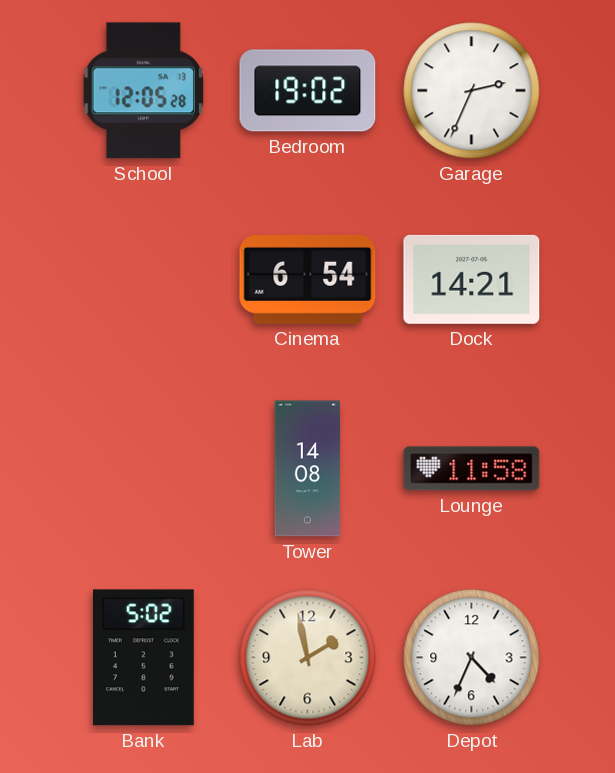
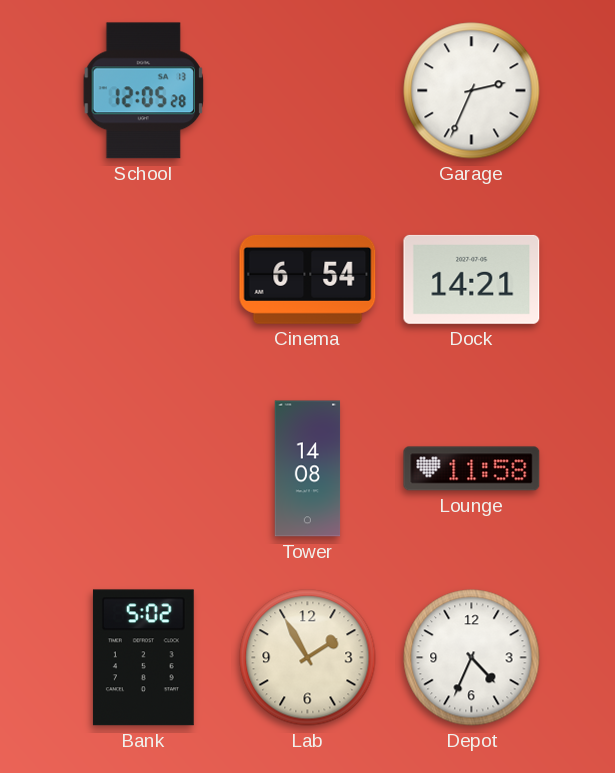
Bedroom: 19:02 -> none (308, 91)
Lab: 1:58 -> 1:55 (308, 658)
